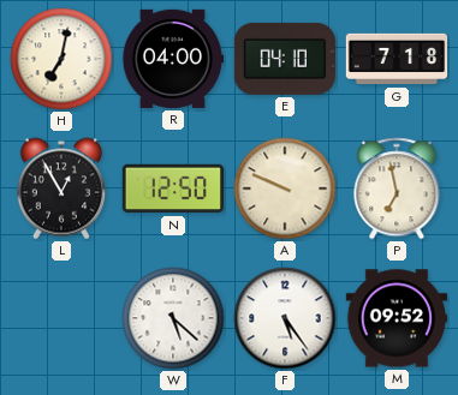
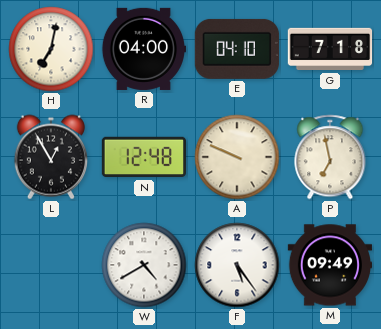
N: 12:50 -> 12:48 (143, 157)
W: 5:22 -> 4:40 (144, 265)
M: 09:52 -> 09:49 (329, 265)
